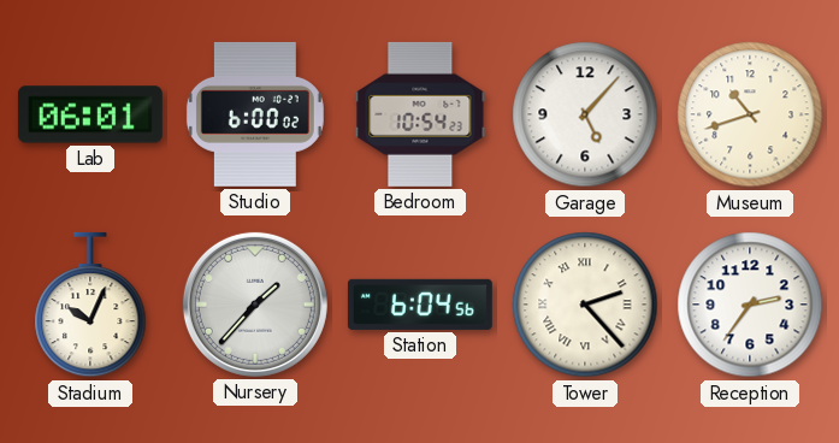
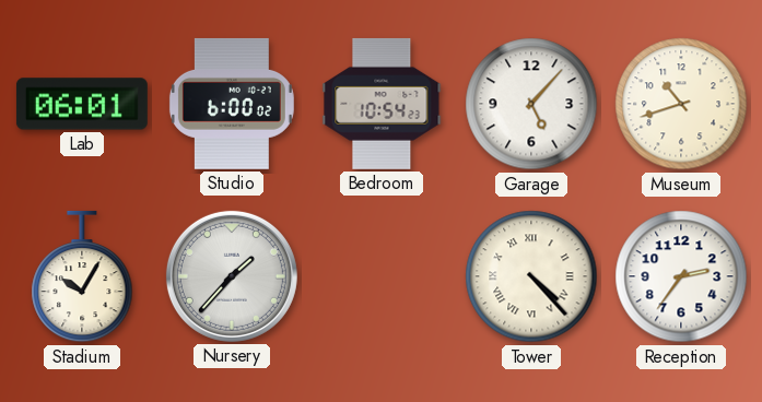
Stadium: 10:04 -> 10:05 (82, 276)
Station: 6:04 -> none (420, 305)
Tower: 2:23 -> 4:23 (531, 276)
